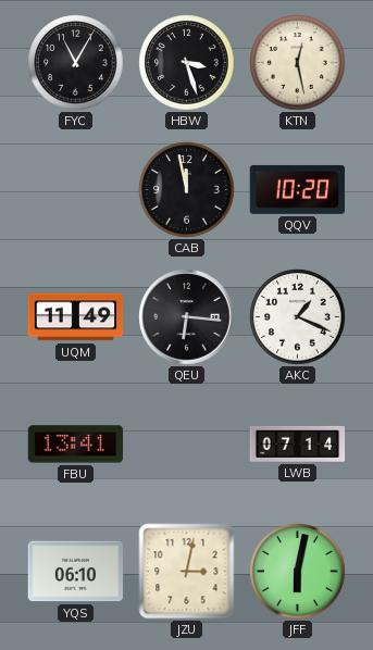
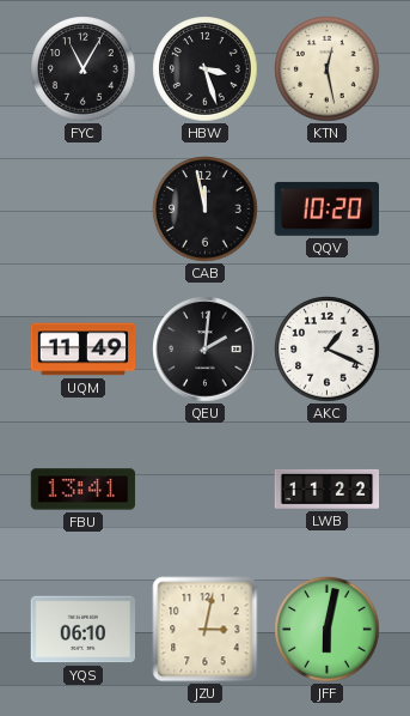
QEU: 6:16 -> 2:01 (206, 350)
LWB: 07:14 -> 11:22 (328, 489)
